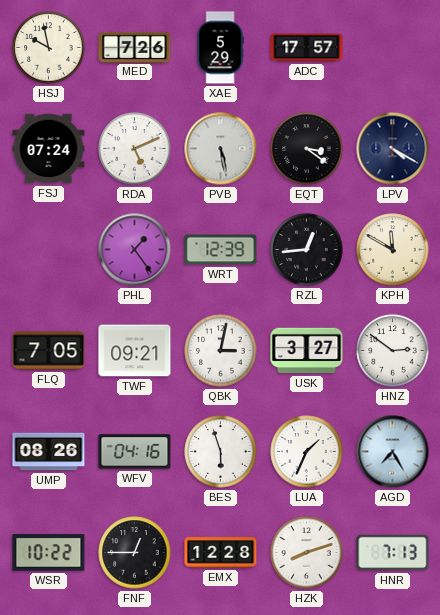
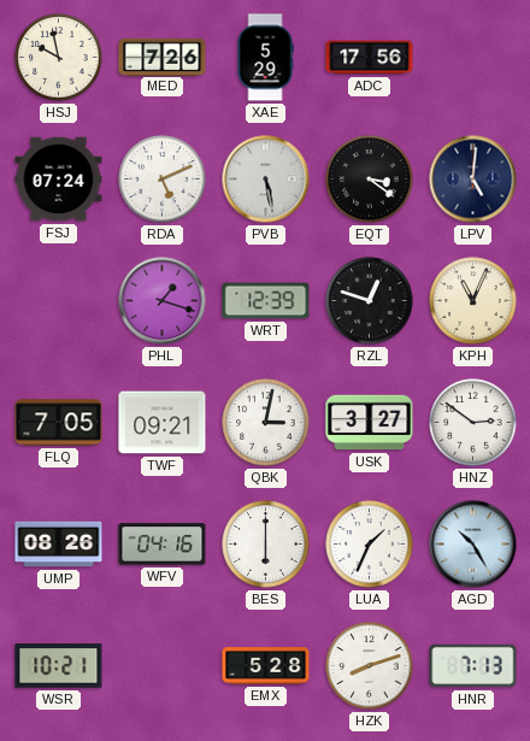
ADC: 17:57 -> 17:56 (370, 58)
LPV: 4:20 -> 5:01 (473, 180)
PHL: 1:24 -> 1:18 (163, 301)
RZL: 12:44 -> 12:48 (370, 301)
KPH: 11:50 -> 11:04 (473, 301)
BES: 5:57 -> 6:00 (266, 545)
AGD: 7:25 -> 10:25 (473, 545)
WSR: 10:22 -> 10:21 (59, 666)
FNF: 12:45 -> none (135, 553)
EMX: 12:28 -> 5:28 (266, 666)
